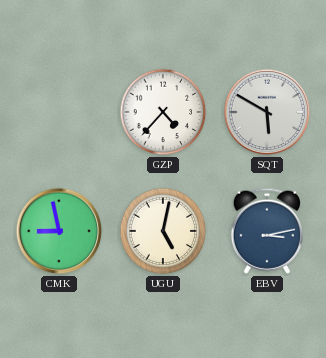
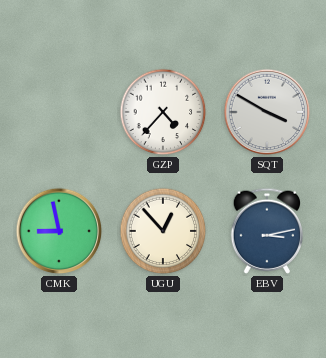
SQT: 5:50 -> 3:50 (267, 112)
UGU: 5:02 -> 12:53 (163, 231)
